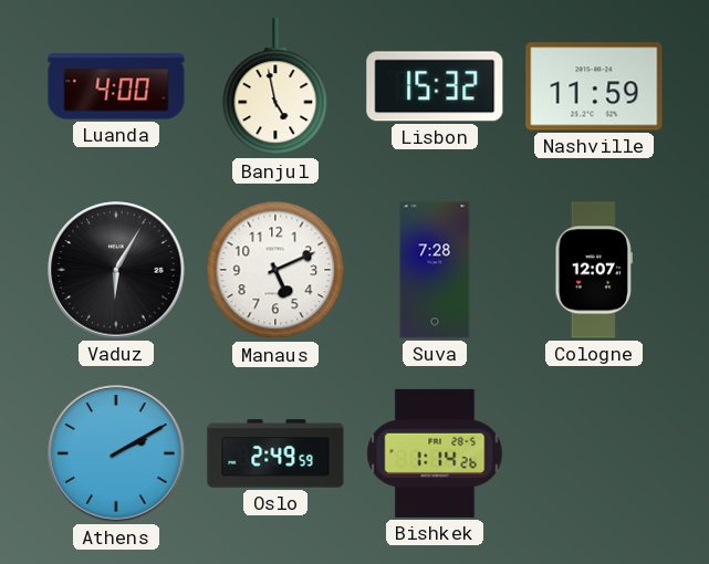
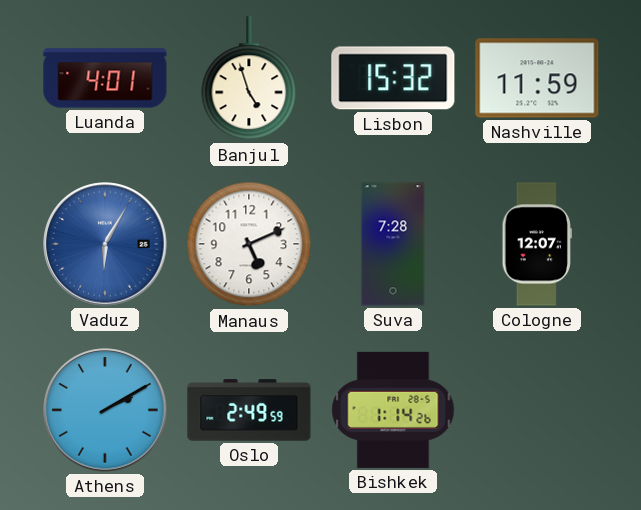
Luanda: 4:00 -> 4:01 (105, 78)
Banjul: 4:58 -> 4:57 (249, 79)
Vaduz dial: black -> blue (105, 244)
